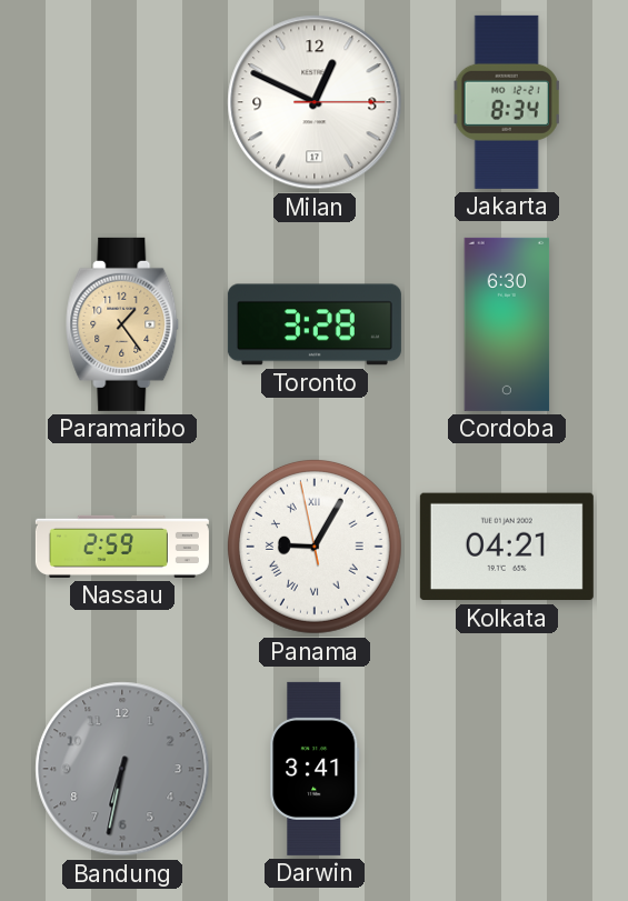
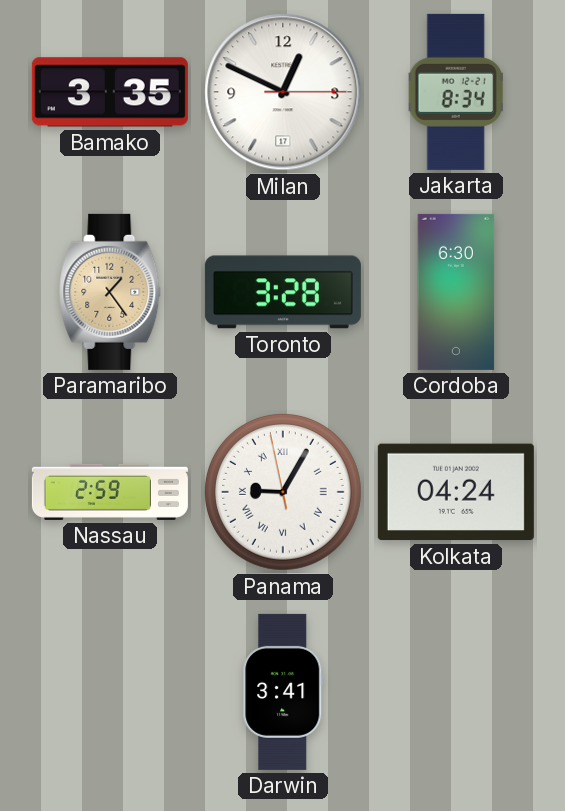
Bamako: none -> 3:35 (110, 92)
Kolkata: 04:21 -> 04:24 (456, 492)
Bandung: 6:32 -> none (122, 769)
